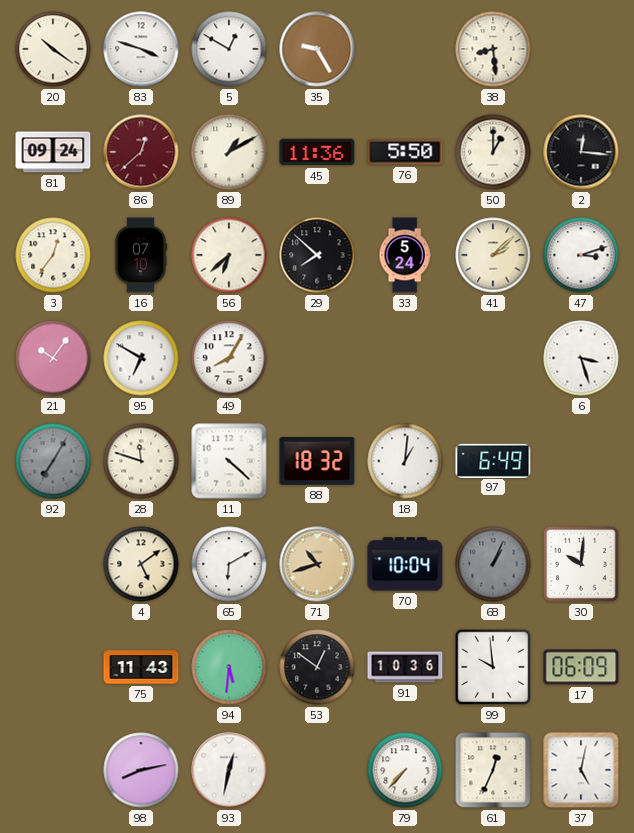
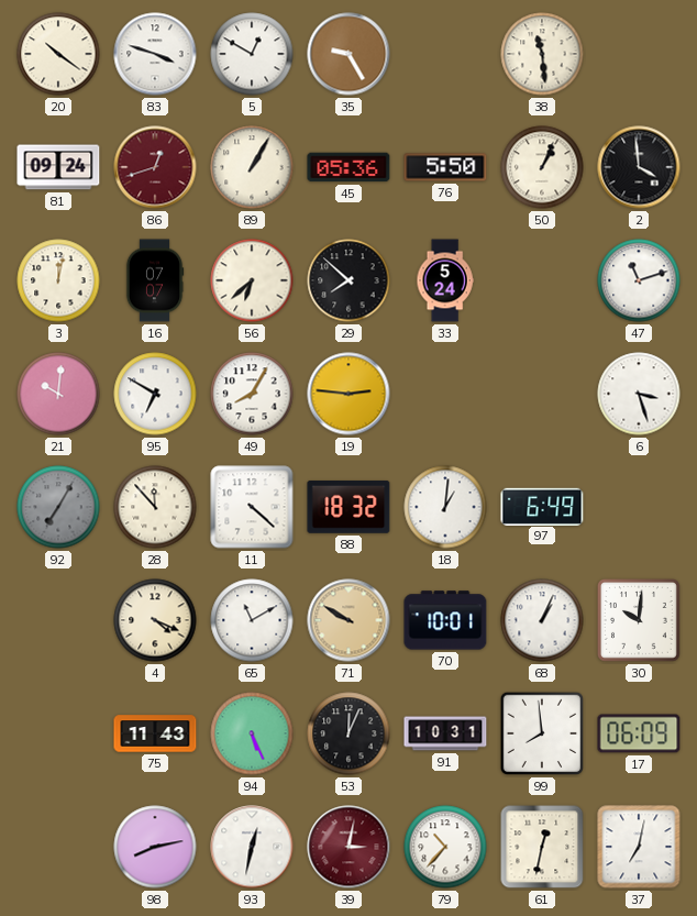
38: 8:29 -> 11:29 (542, 54)
86: 12:38 -> 12:42 (155, 167)
89: 1:10 -> 1:05 (252, 167)
45: 11:36 -> 05:36 (348, 167)
50: 1:00 -> 1:04 (542, 167)
2: 12:16 -> 3:59 (639, 167)
3: 12:36 -> 12:02 (58, 280)
16: 07:10 -> 07:07 (155, 280)
41: 2:08 -> none (493, 255)
47: 3:12 -> 11:12 (639, 280)
21: 10:06 -> 10:01 (58, 394)
19: none -> 2:46 (348, 394)
28: 11:48 -> 11:53 (155, 507)
4: 5:09 -> 4:19 (155, 620)
65: 6:10 -> 11:10 (252, 620)
71: 10:42 -> 9:50 (348, 620)
70: 10:04 -> 10:01 (445, 620)
68 dial: grey -> white (542, 620)
94: 5:31 -> 5:26 (252, 733)
53: 12:51 -> 12:04 (348, 733)
91: 10:36 -> 10:31 (445, 733)
99: 9:59 -> 7:59 (542, 733)
39: none -> 3:02 (348, 847)
79: 7:37 -> 10:37 (445, 847)
61: 12:34 -> 12:32 (542, 847)
37: 5:02 -> 7:02 (639, 847)
